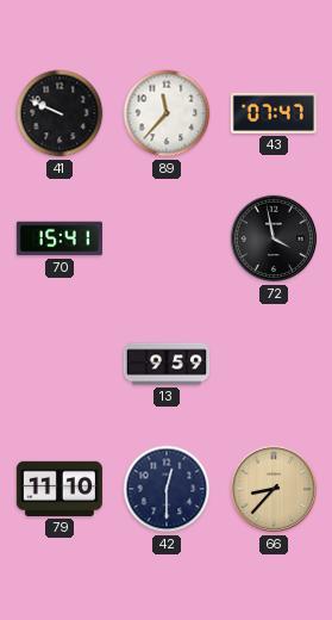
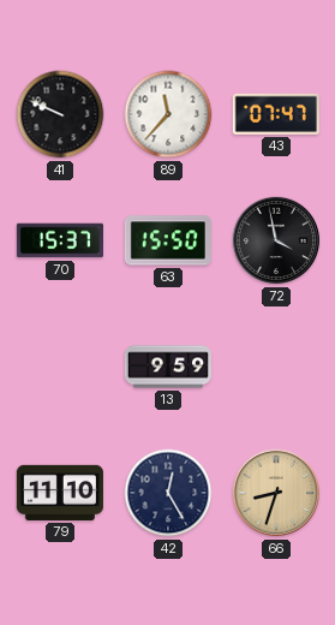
70: 15:41 -> 15:37 (60, 240)
63: none -> 15:50 (168, 240)
42: 12:30 -> 12:25 (168, 493)
66: 8:37 -> 8:33 (276, 493)
